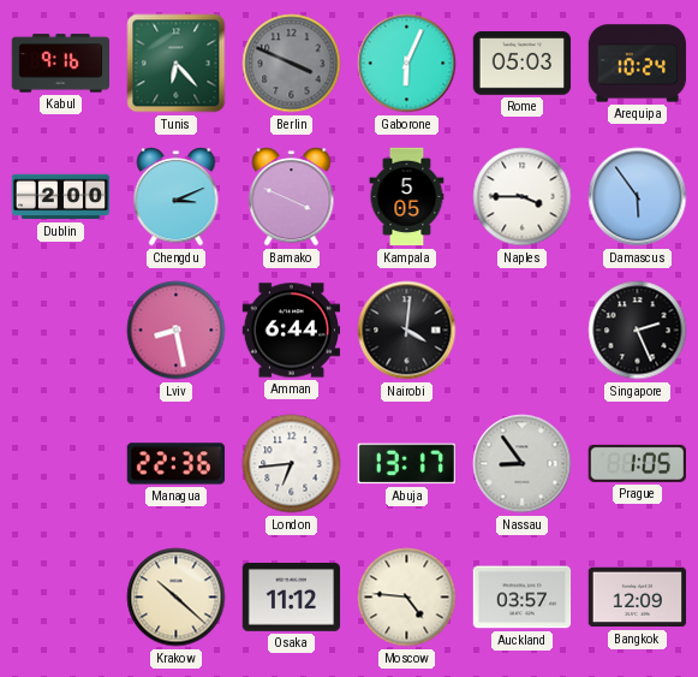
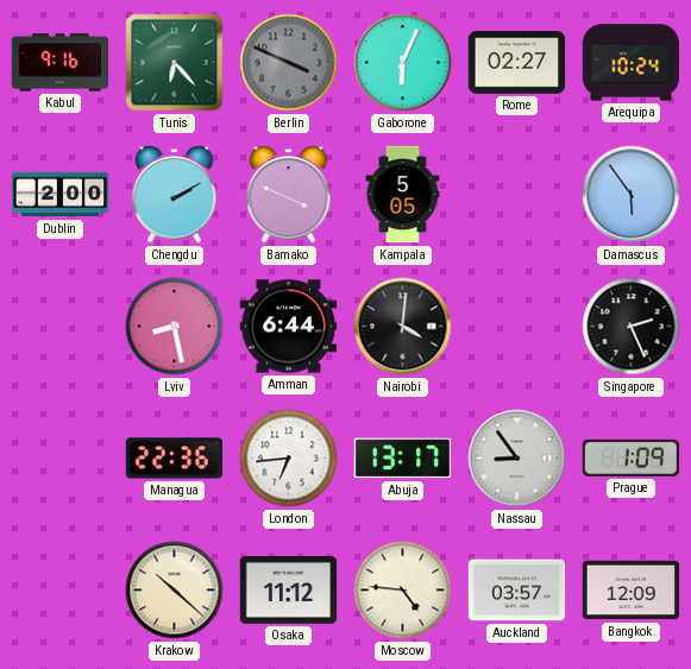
Rome: 05:03 -> 02:27 (517, 63)
Chengdu: 3:11 -> 2:10 (175, 195)
Naples: 3:45 -> none (523, 197)
Prague: 1:05 -> 1:09 (630, 457)
